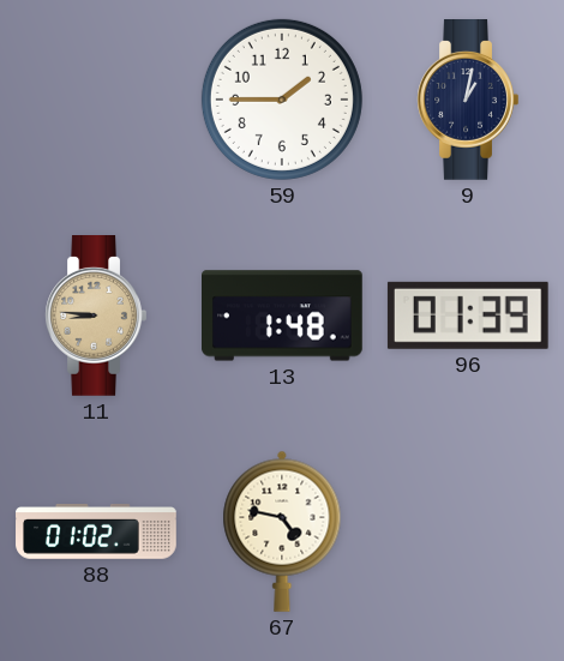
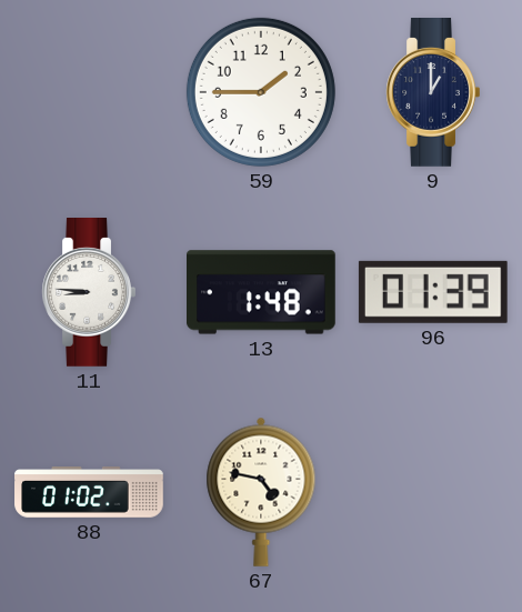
9: 1:02 -> 1:00 (433, 93)
11 dial: champagne -> white (89, 293)
